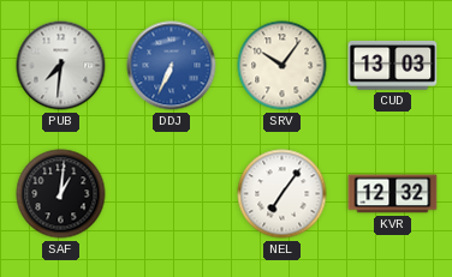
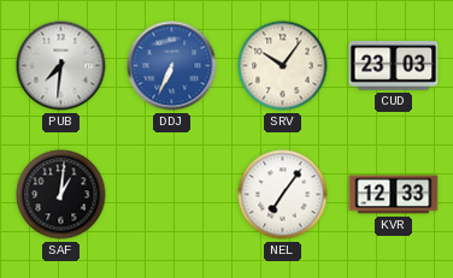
CUD: 13:03 -> 23:03 (394, 65)
KVR: 12:32 -> 12:33 (394, 195)
